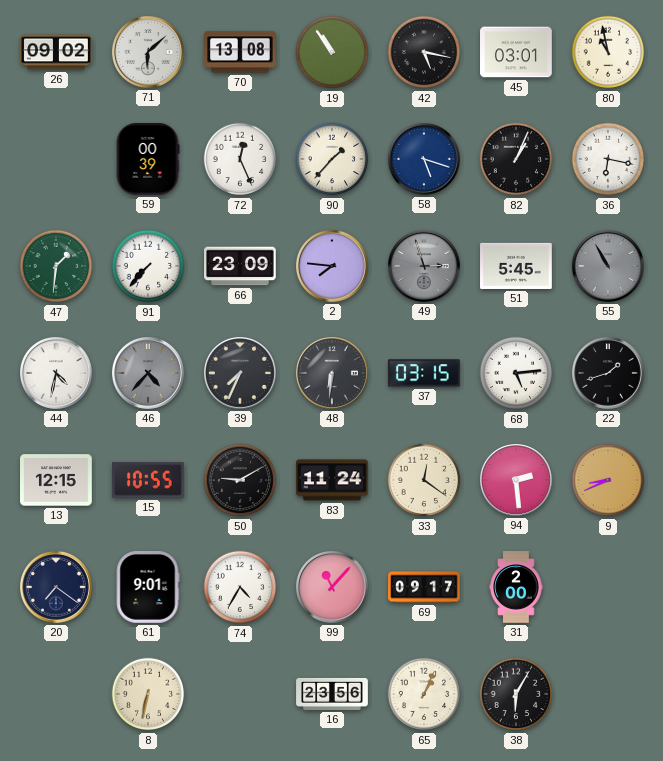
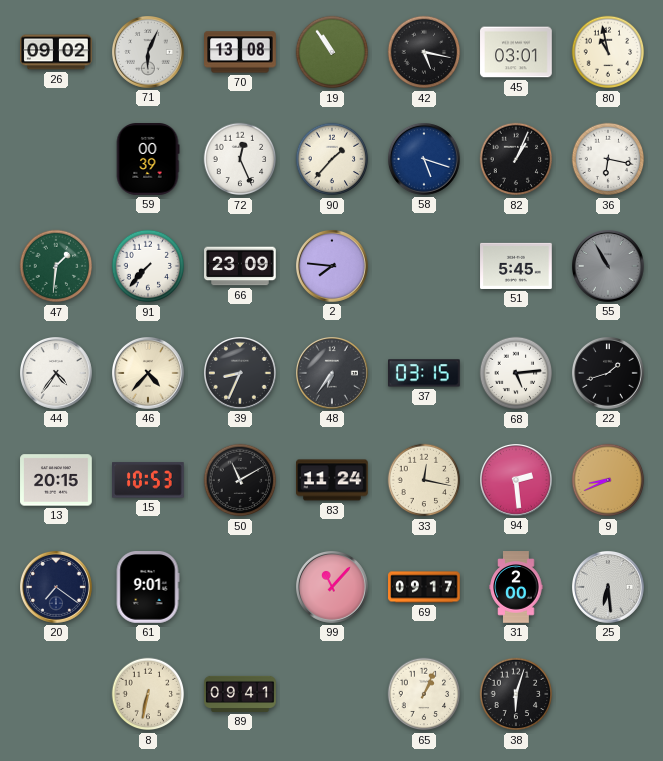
71: 6:08 -> 6:04 (149, 53)
49: 2:57 -> none (425, 267)
44: 4:32 -> 4:36 (57, 374)
46 dial: grey -> cream (149, 374)
39: 7:34 -> 8:34 (241, 374)
48: 6:31 -> 6:36 (333, 374)
13: 12:15 -> 20:15 (56, 480)
15: 10:55 -> 10:53 (149, 480)
50: 9:10 -> 11:10 (240, 480)
33: 12:21 -> 12:17 (424, 480)
74: 4:35 -> none (240, 587)
25: none -> 6:29 (609, 588)
89: none -> 09:41 (240, 694)
16: 23:56 -> none (332, 694)
38: 6:05 -> 6:03 (516, 694)
